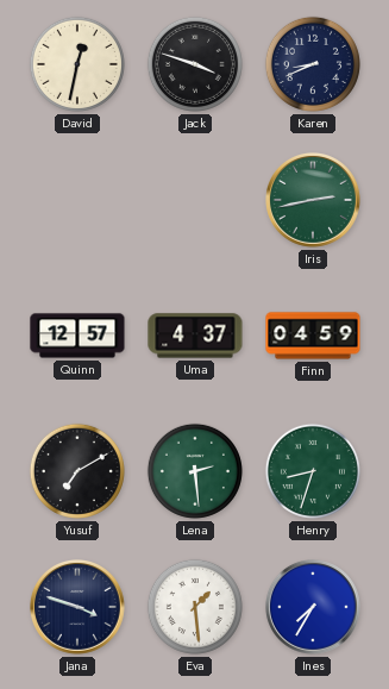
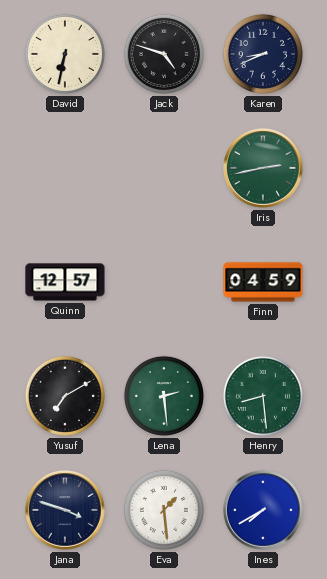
David: 12:32 -> 6:32 (65, 54)
Jack: 3:48 -> 4:48 (164, 54)
Uma: 4:37 -> none (195, 336)
Henry: 8:33 -> 8:29 (263, 396)
Ines: 7:35 -> 7:40 (264, 511)
